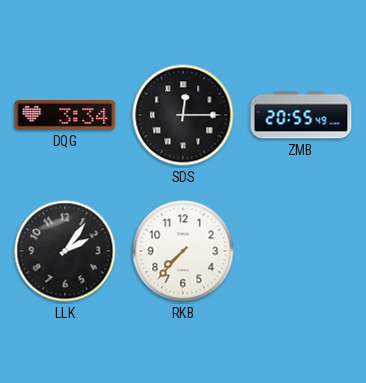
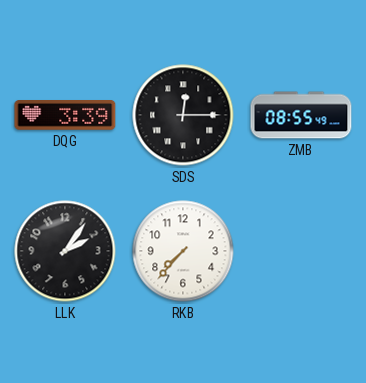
DQG: 3:34 -> 3:39 (65, 116)
ZMB: 20:55 -> 08:55 (301, 115)
